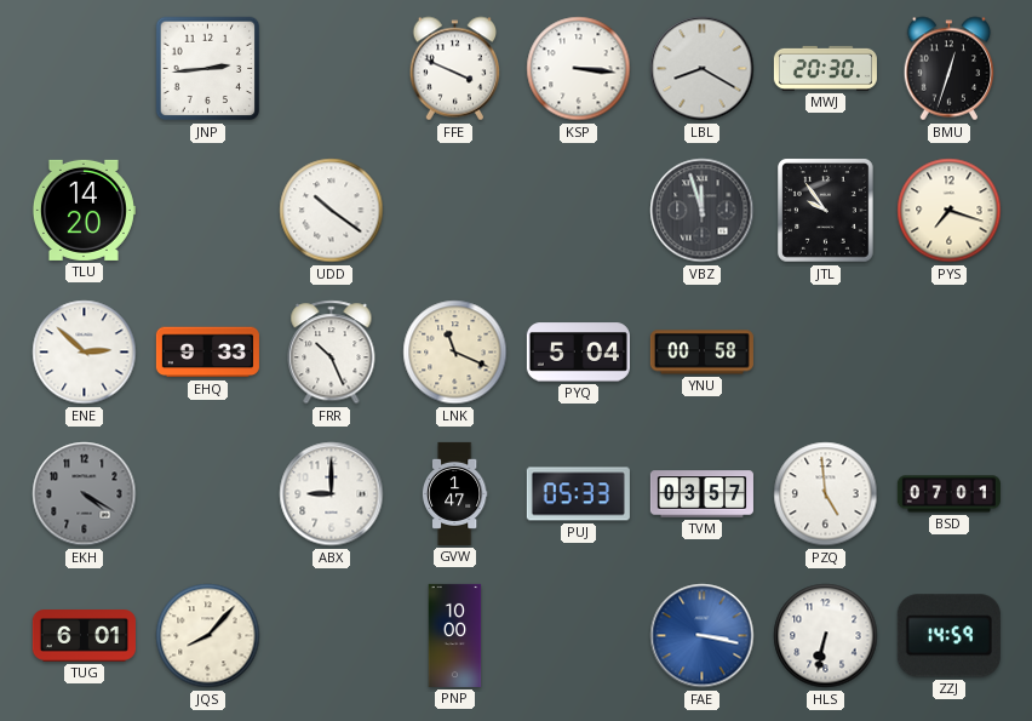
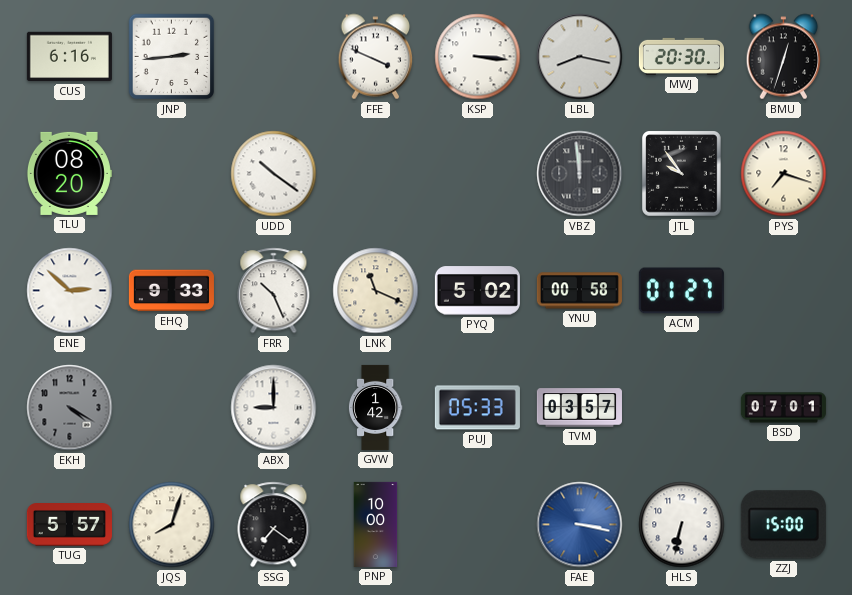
CUS: none -> 6:16 (69, 57)
LBL: 8:20 -> 8:17 (580, 57)
TLU: 14:20 -> 08:20 (69, 173)
VBZ: 11:57 -> 11:59 (580, 174)
PYQ: 5:04 -> 5:02 (477, 291)
ACM: none -> 01:27 (681, 291)
GVW: 1:47 -> 1:42 (375, 407)
PZQ: 4:59 -> none (826, 494)
TUG: 6:01 -> 5:57 (69, 525)
JQS: 8:07 -> 8:03 (172, 525)
SSG: none -> 7:21 (274, 525)
ZZJ: 14:59 -> 15:00 (783, 525)
